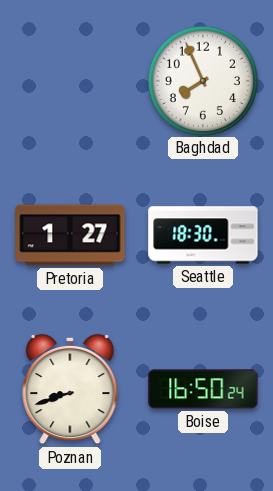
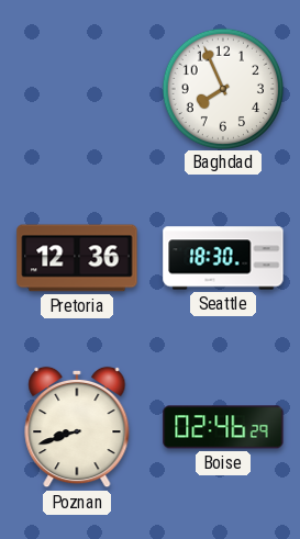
Pretoria: 1:27 -> 12:36 (77, 258)
Boise: 16:50 -> 02:46 (223, 427)
